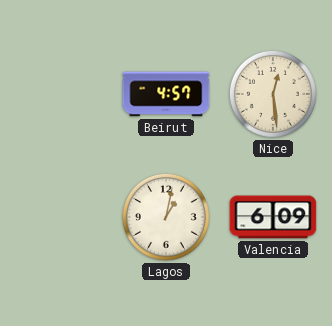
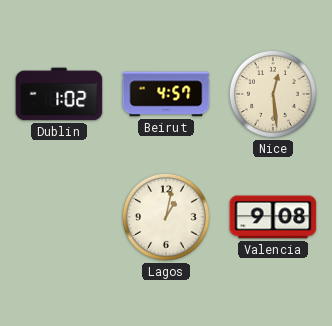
Dublin: none -> 1:02 (59, 94)
Valencia: 6:09 -> 9:08 (273, 217)
